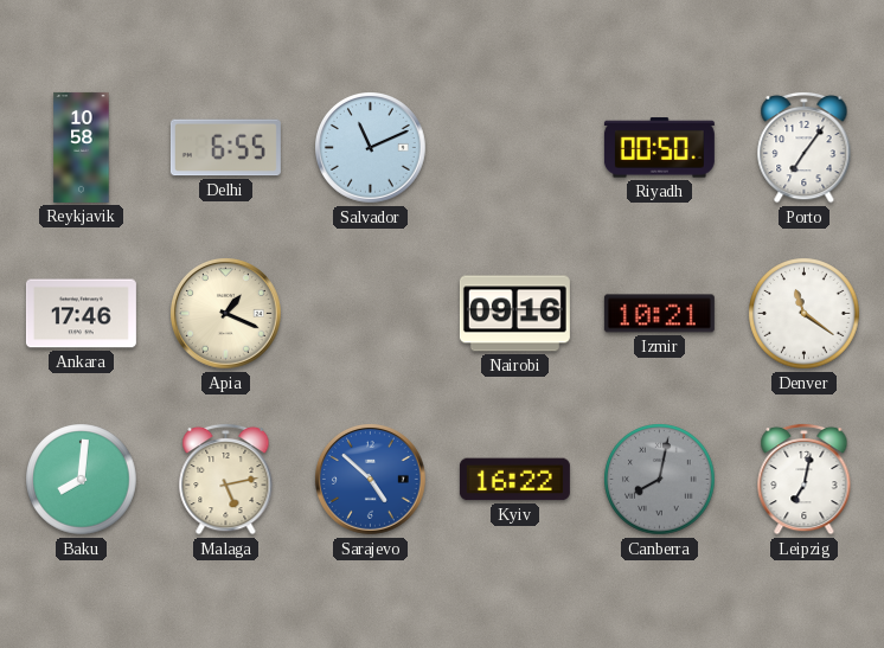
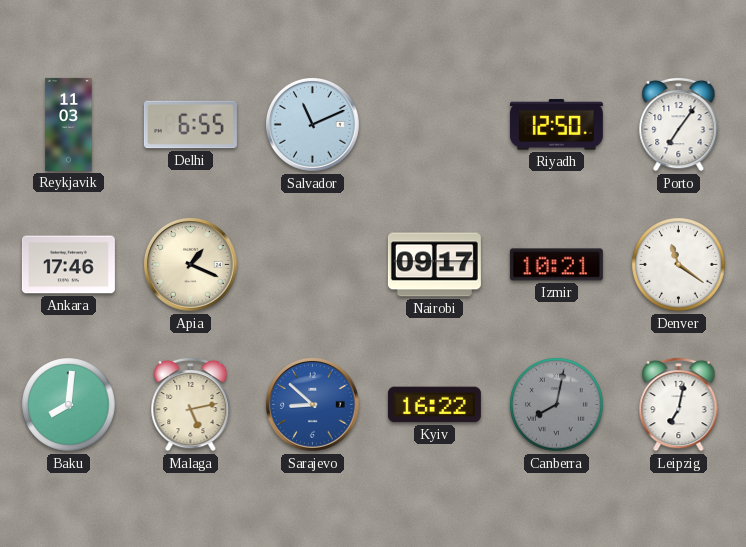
Reykjavik: 10:58 -> 11:03 (69, 124)
Riyadh: 00:50 -> 12:50 (556, 125)
Nairobi: 09:16 -> 09:17 (434, 265)
Sarajevo: 4:52 -> 8:52 (313, 405)
